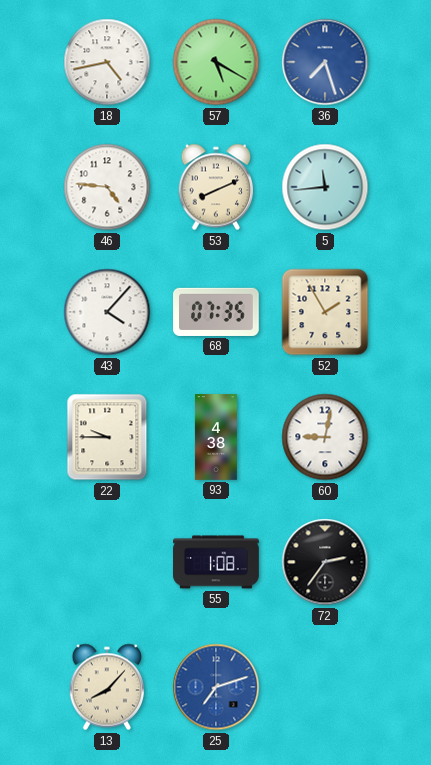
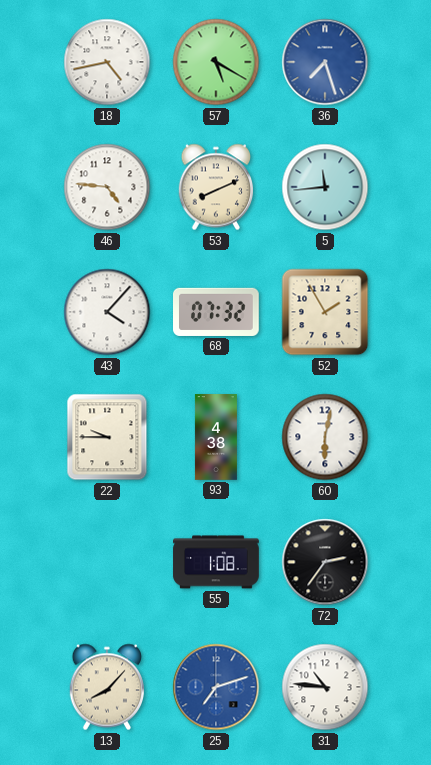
68: 07:35 -> 07:32 (217, 312)
60: 9:02 -> 6:02 (325, 437)
31: none -> 10:46 (325, 687)
